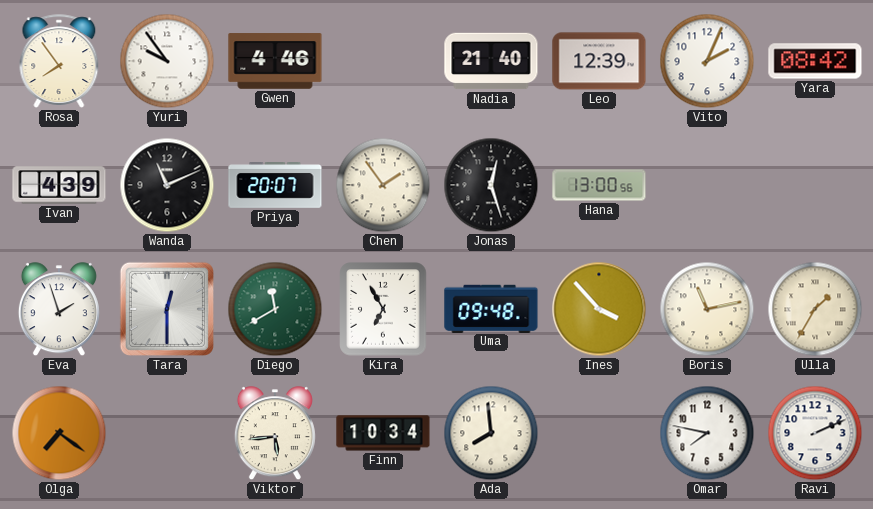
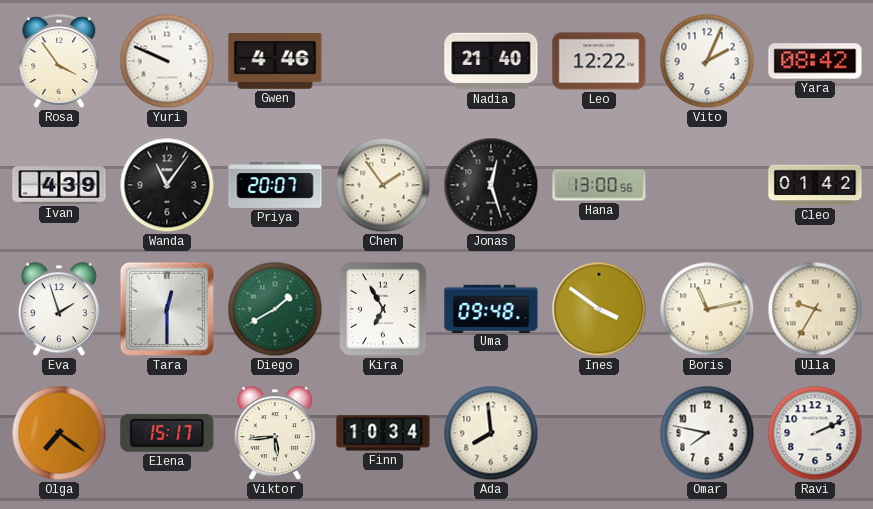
Rosa: 7:54 -> 3:54 (59, 61)
Yuri: 9:54 -> 9:49 (167, 61)
Leo: 12:39 -> 12:22 (599, 61)
Wanda: 11:11 -> 11:06 (167, 185)
Cleo: none -> 01:42 (815, 185)
Diego: 11:40 -> 1:40 (275, 309)
Ines: 3:53 -> 3:51 (599, 309)
Ulla: 1:35 -> 9:35 (815, 309)
Elena: none -> 15:17 (167, 433)
